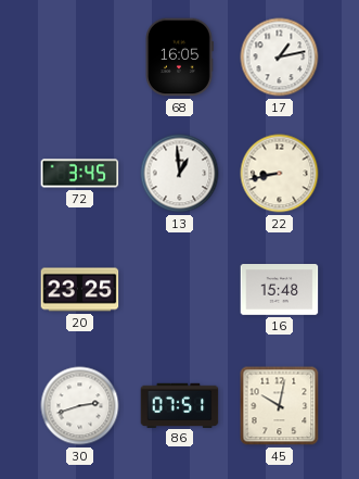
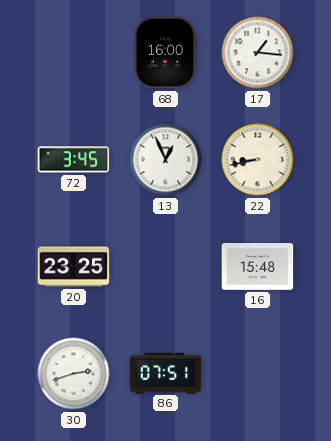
68: 16:05 -> 16:00 (166, 53)
17: 1:13 -> 1:16 (258, 53)
13: 12:59 -> 12:56 (166, 160)
45: 10:02 -> none (280, 406)
